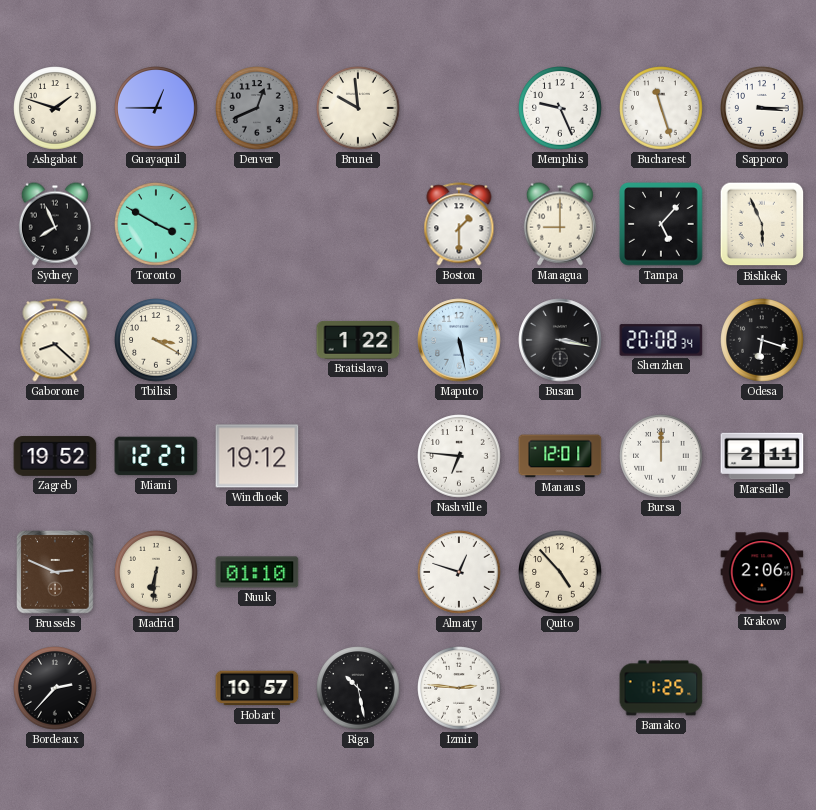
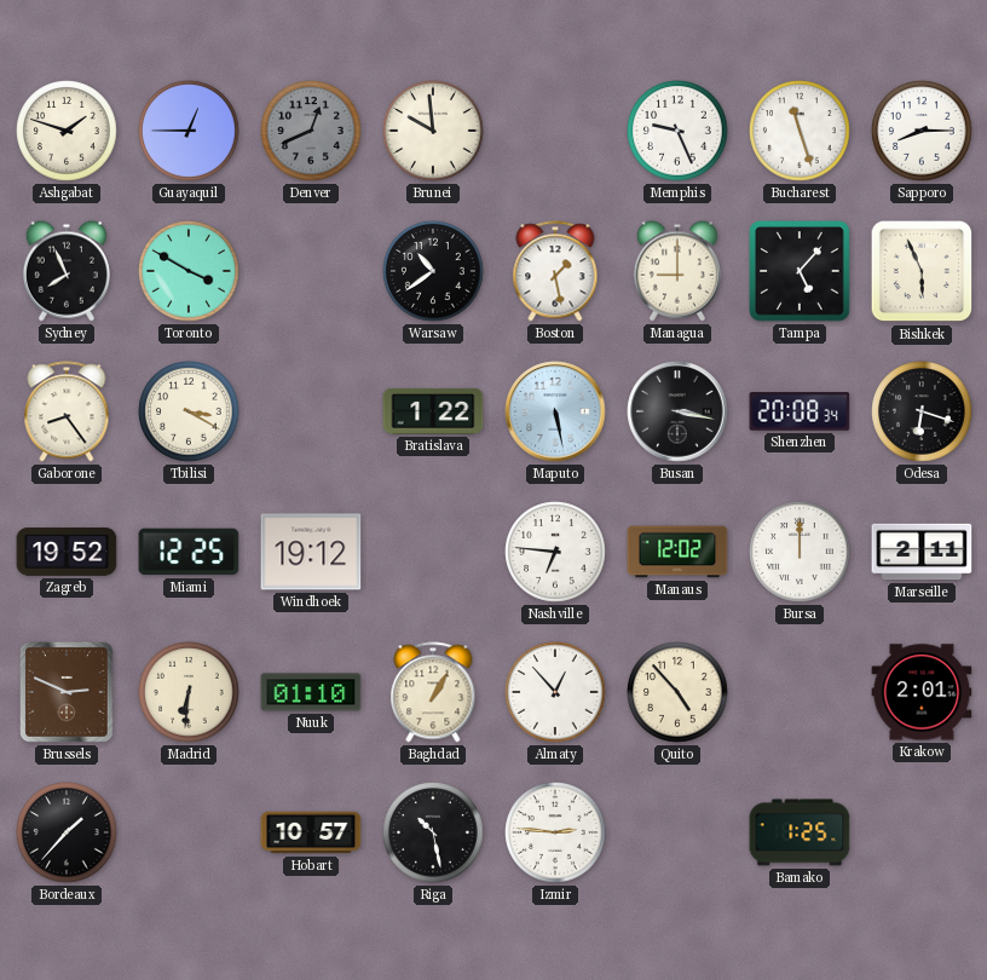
Sapporo: 3:15 -> 8:15 (922, 131)
Warsaw: none -> 10:39 (433, 271)
Boston: 1:30 -> 1:28 (555, 271)
Gaborone: 8:22 -> 8:24 (67, 411)
Miami: 12:27 -> 12:25 (189, 552)
Manaus: 12:01 -> 12:02 (677, 552)
Baghdad: none -> 1:05 (433, 692)
Almaty: 12:48 -> 12:53 (555, 692)
Krakow: 2:06 -> 2:01 (922, 692)
Bordeaux: 2:37 -> 1:37 (67, 832)
